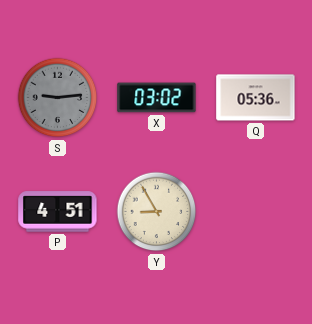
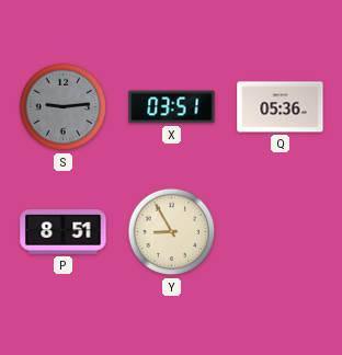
X: 03:02 -> 03:51 (172, 107)
P: 4:51 -> 8:51 (64, 232)
